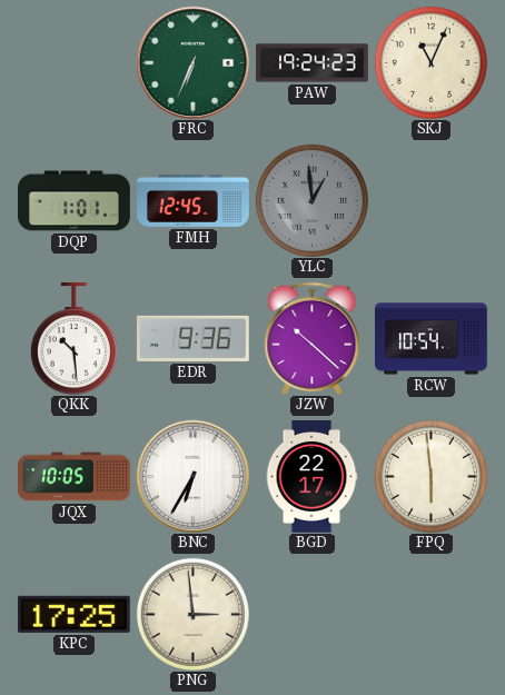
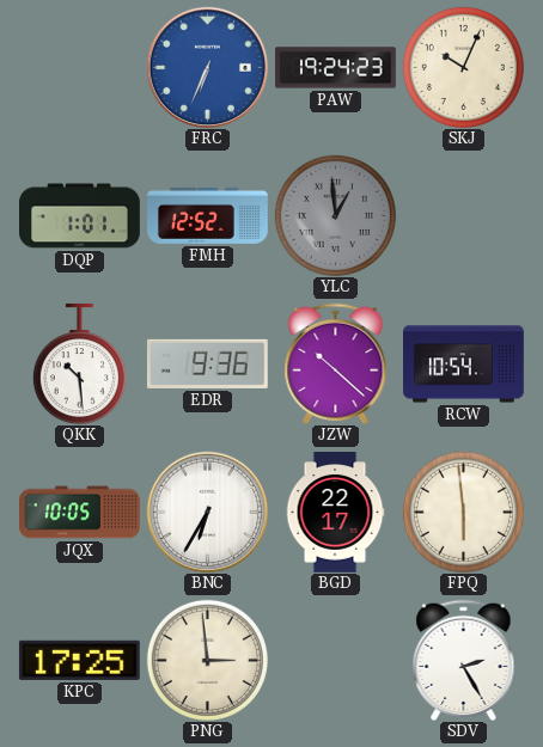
FRC dial: green -> blue (207, 67)
SKJ: 11:04 -> 10:04 (463, 67)
FMH: 12:45 -> 12:52 (208, 215)
SDV: none -> 2:25 (464, 660)
